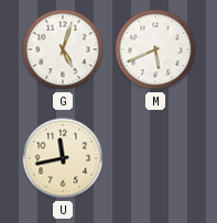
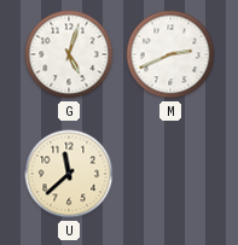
M: 5:41 -> 2:41 (170, 54)
U: 11:43 -> 11:38 (69, 174)
